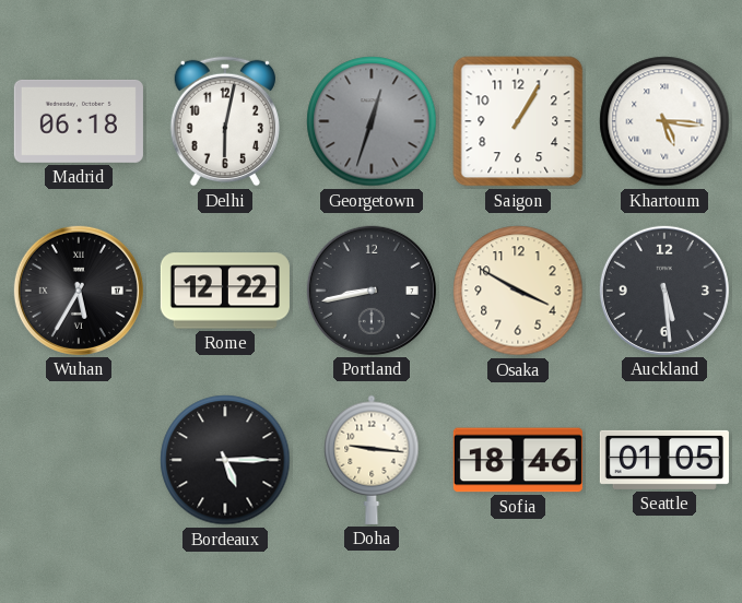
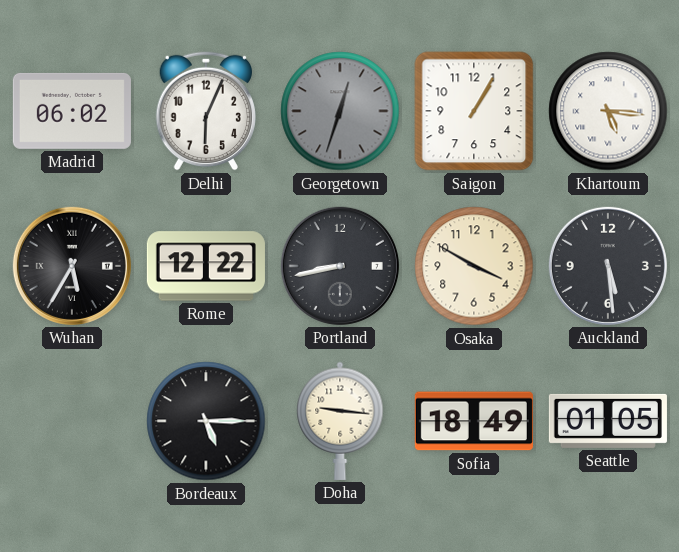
Madrid: 06:18 -> 06:02 (72, 111)
Delhi: 6:02 -> 6:04 (205, 111)
Sofia: 18:46 -> 18:49 (474, 421)
